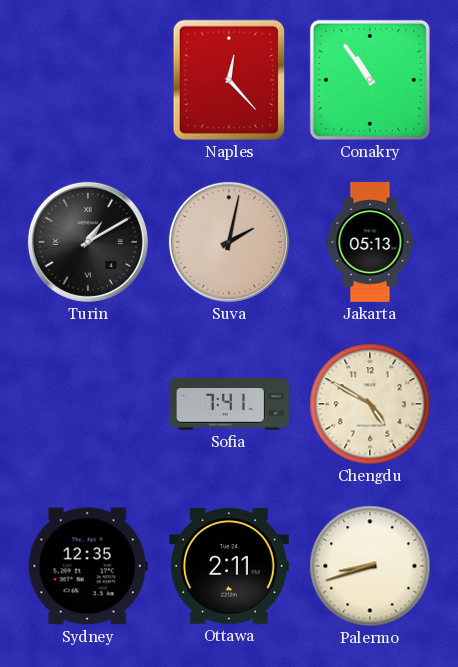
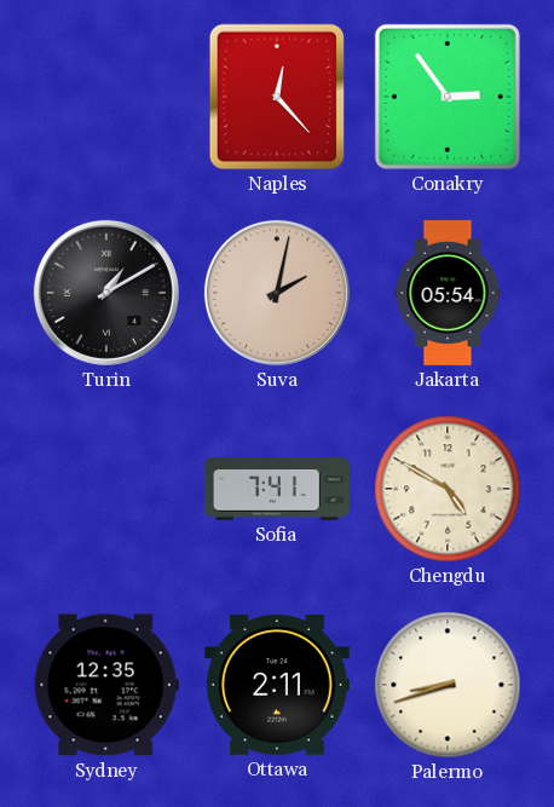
Conakry: 10:54 -> 2:54 (448, 97)
Jakarta: 05:13 -> 05:54 (448, 293)
